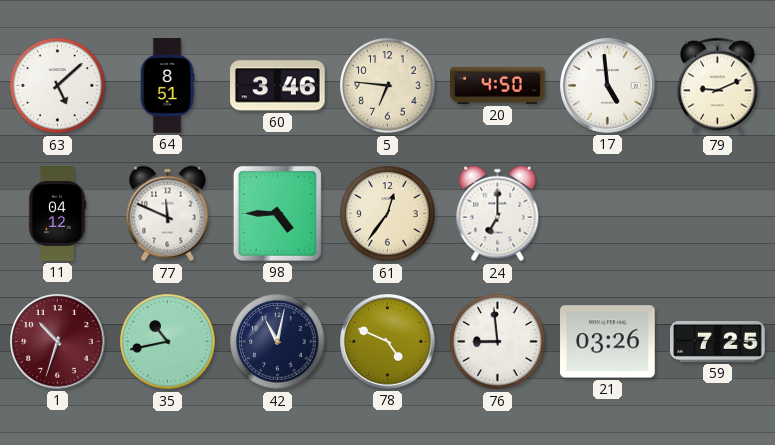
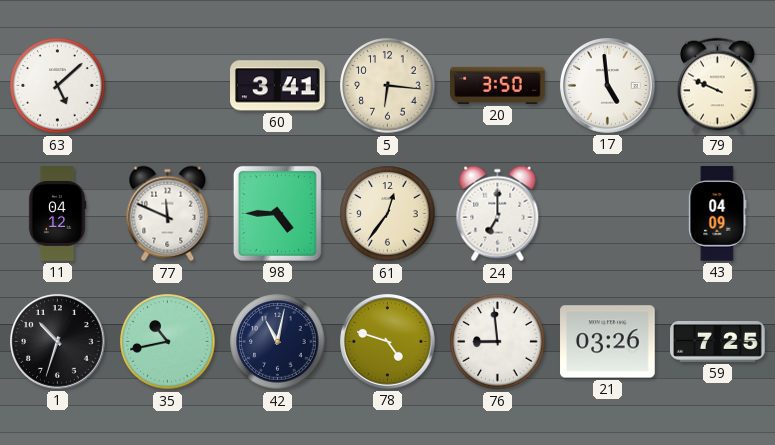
64: 8:51 -> none (167, 86)
60: 3:46 -> 3:41 (278, 86)
5: 6:46 -> 6:16 (388, 86)
20: 4:50 -> 3:50 (498, 85)
79: 9:11 -> 9:49 (718, 86)
43: none -> 04:09 (718, 214)
1 dial: burgundy -> black (58, 342)
78: 4:49 -> 4:48 (388, 342)
